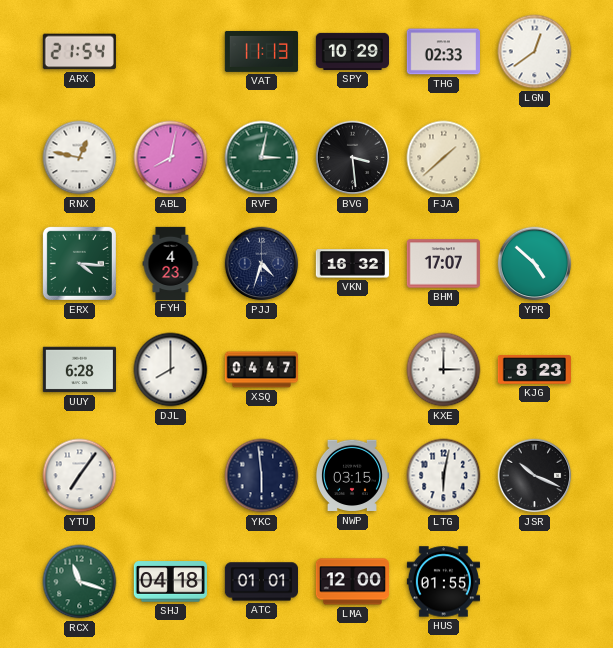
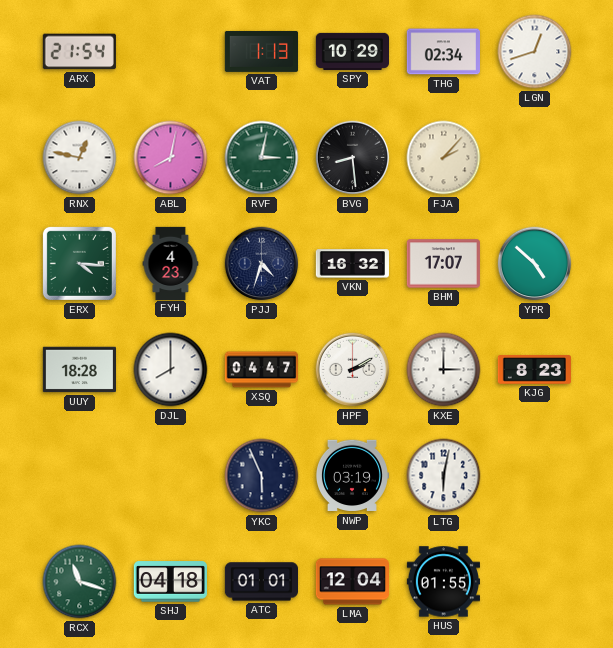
VAT: 11:13 -> 1:13 (261, 51)
THG: 02:33 -> 02:34 (443, 52)
LGN: 12:39 -> 12:42 (535, 52)
BVG: 3:29 -> 8:29 (353, 158)
FJA: 1:38 -> 2:07 (444, 158)
UUY: 6:28 -> 18:28 (79, 370)
HPF: none -> 2:10 (353, 370)
YTU: 7:06 -> none (80, 476)
YKC: 5:59 -> 5:56 (262, 476)
NWP: 03:15 -> 03:19 (352, 476)
JSR: 10:19 -> none (535, 476)
LMA: 12:00 -> 12:04 (352, 582)
